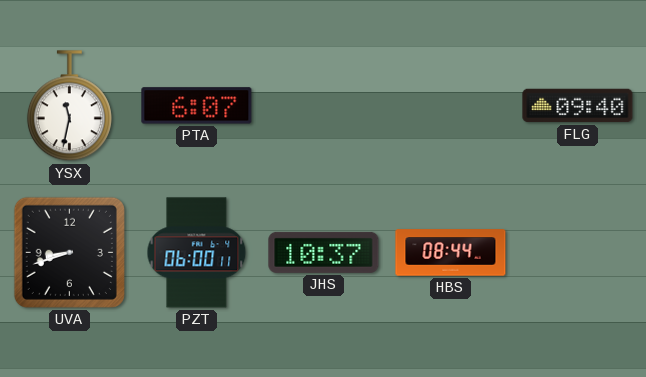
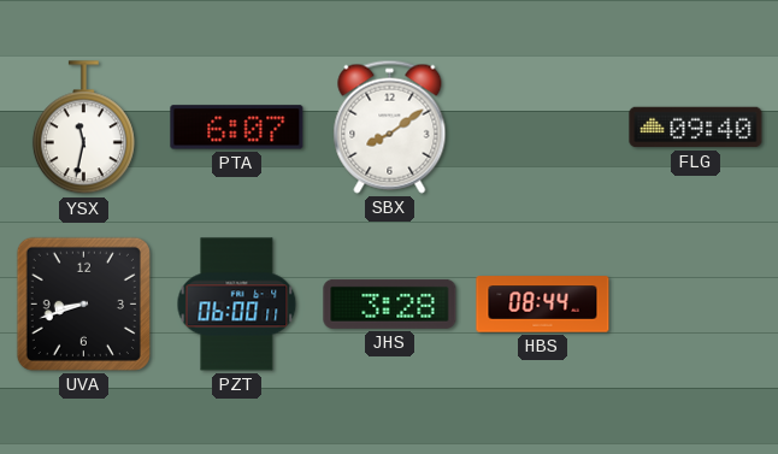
SBX: none -> 8:09 (390, 126)
JHS: 10:37 -> 3:28 (390, 303)
